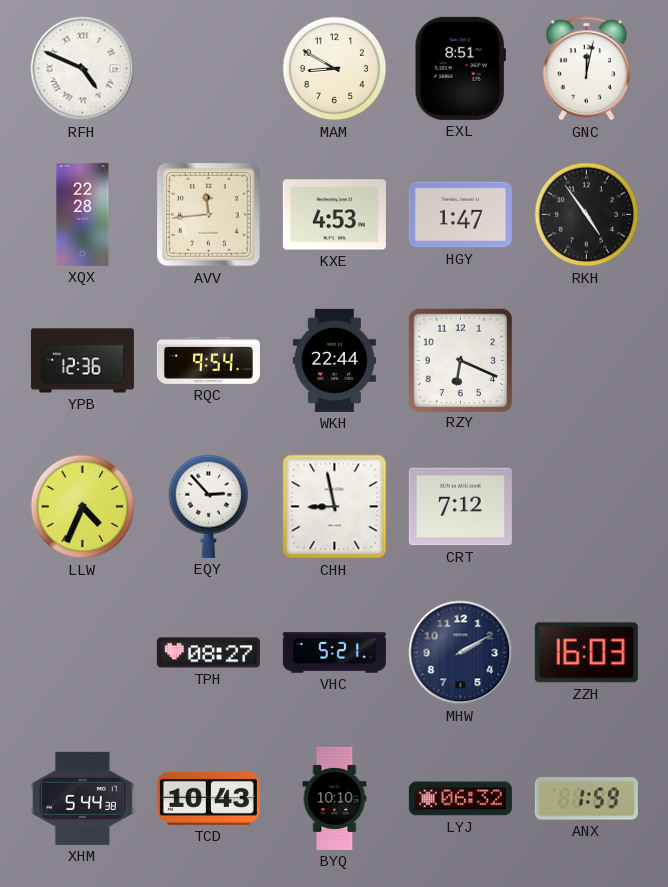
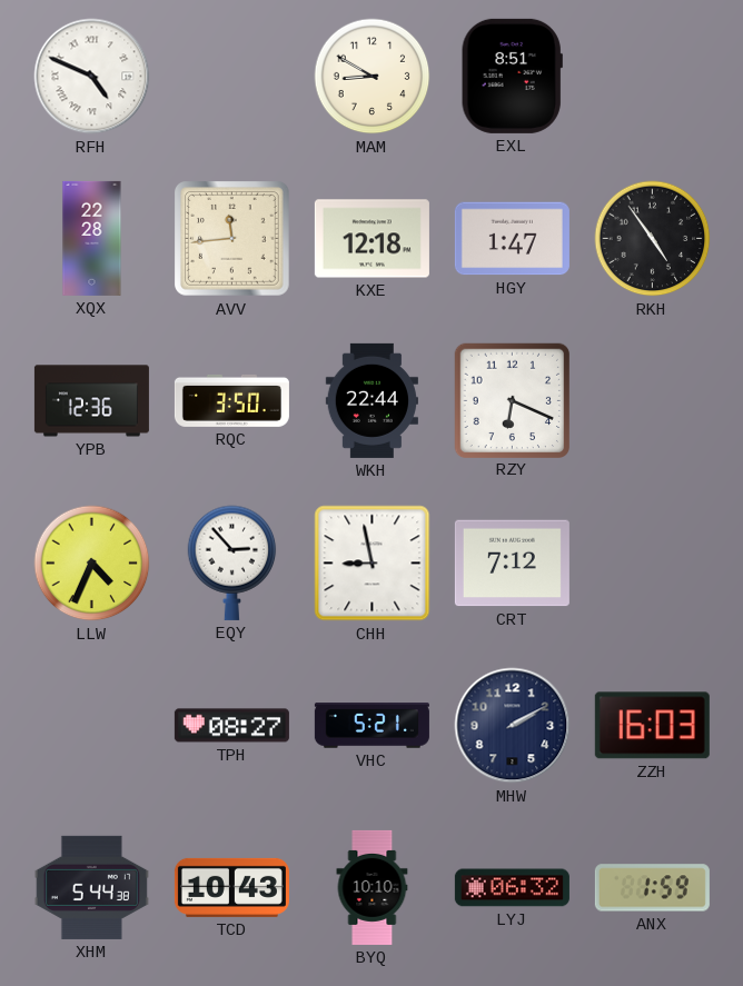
GNC: 12:02 -> none (586, 69)
KXE: 4:53 -> 12:18 (371, 239)
RQC: 9:54 -> 3:50 (231, 400)
